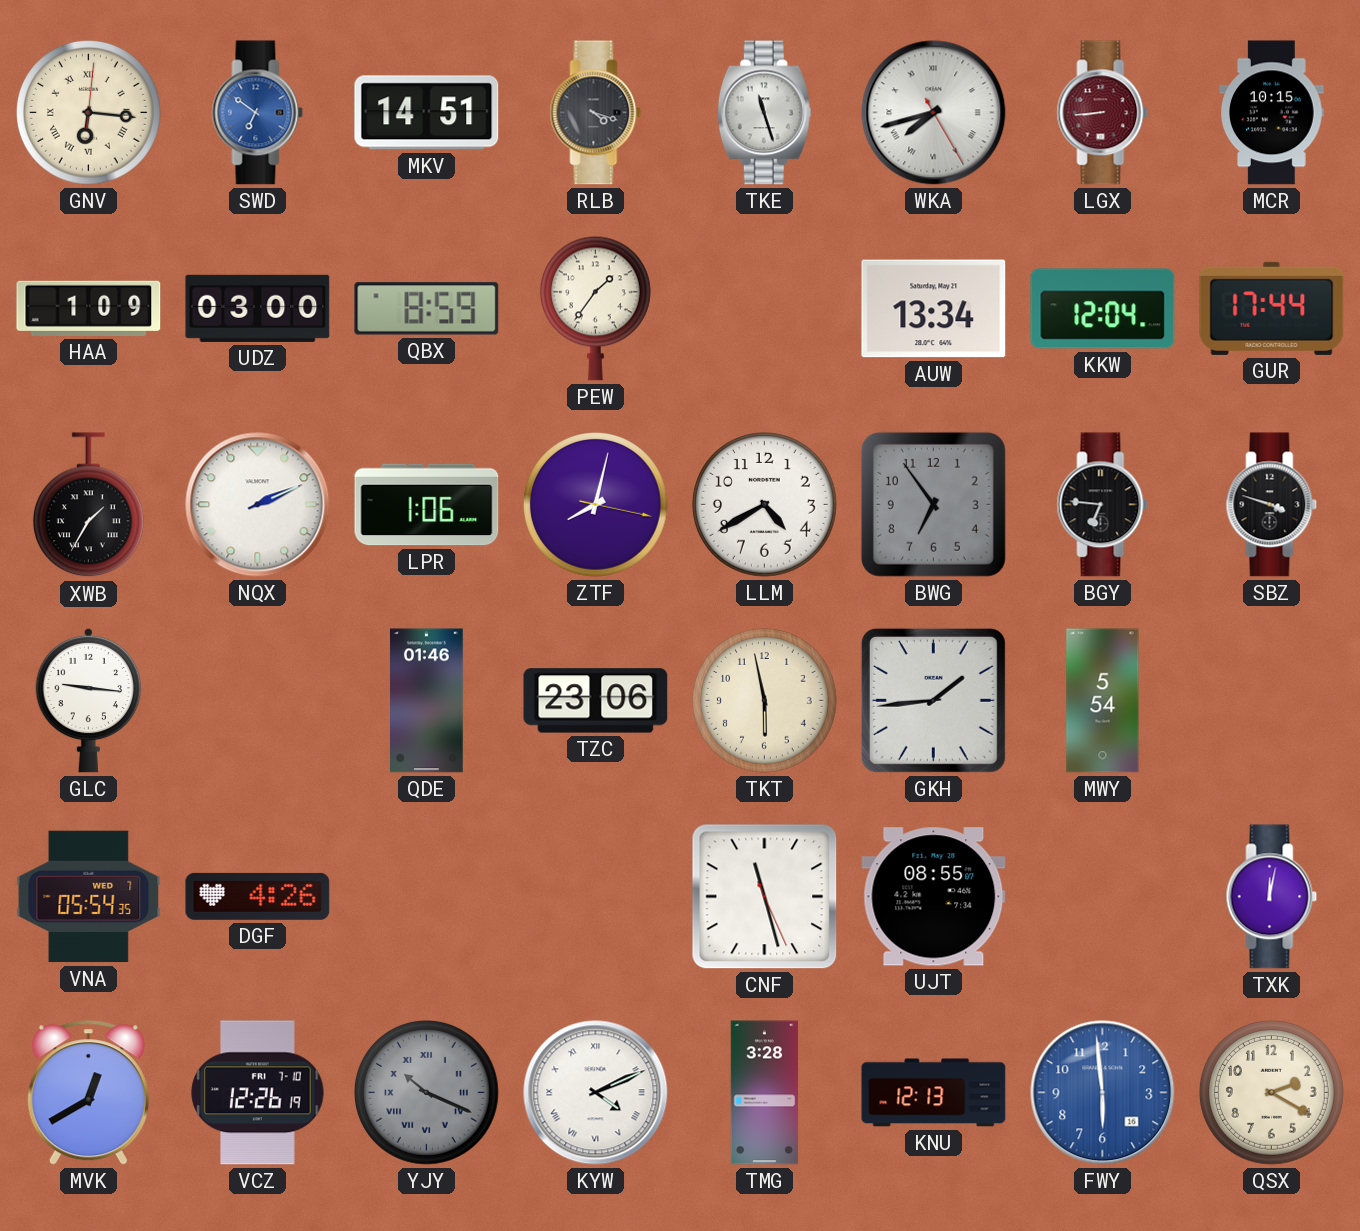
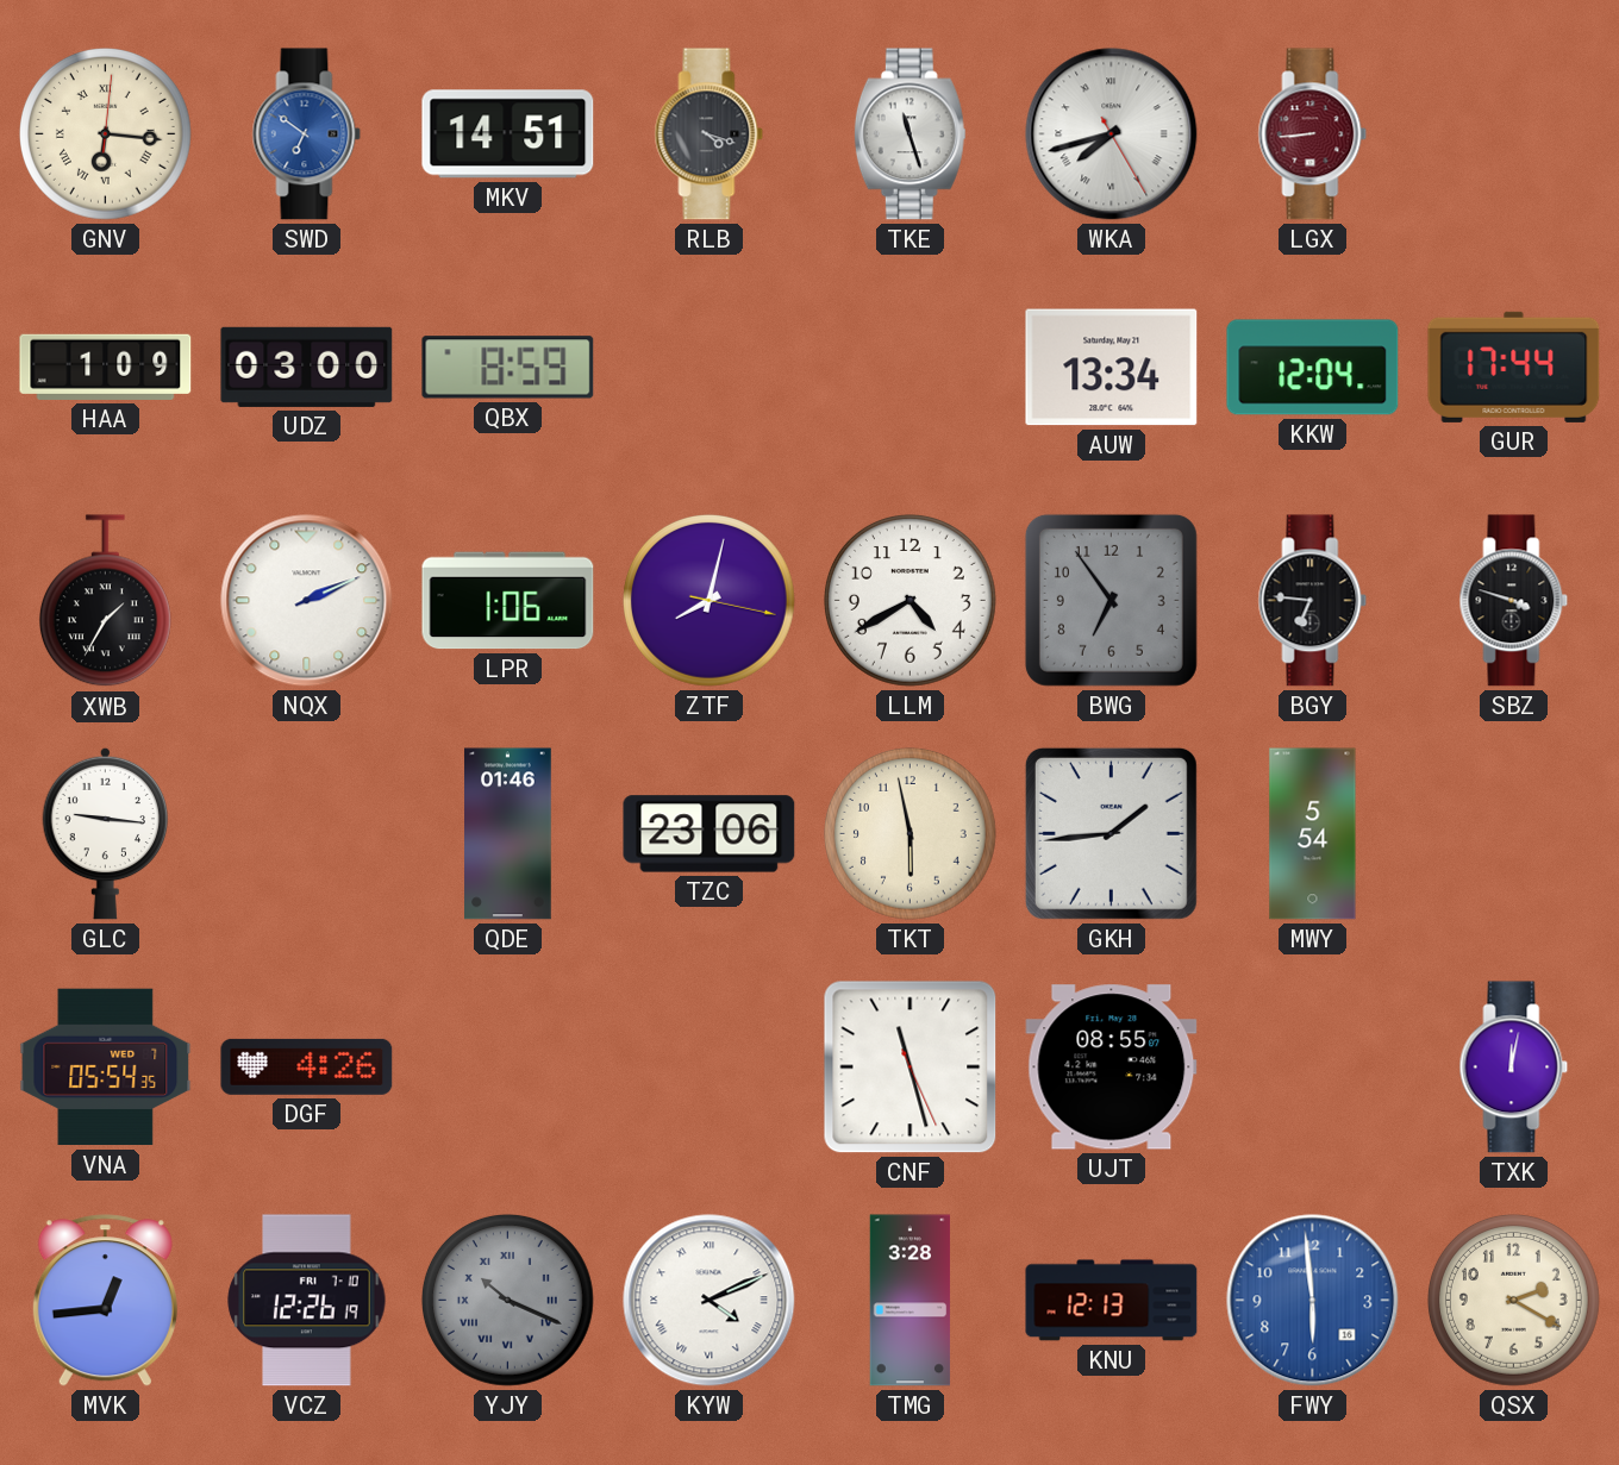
MCR: 10:15 -> none (1272, 113)
PEW: 1:36 -> none (595, 308)
MVK: 12:40 -> 12:44 (105, 1301)
